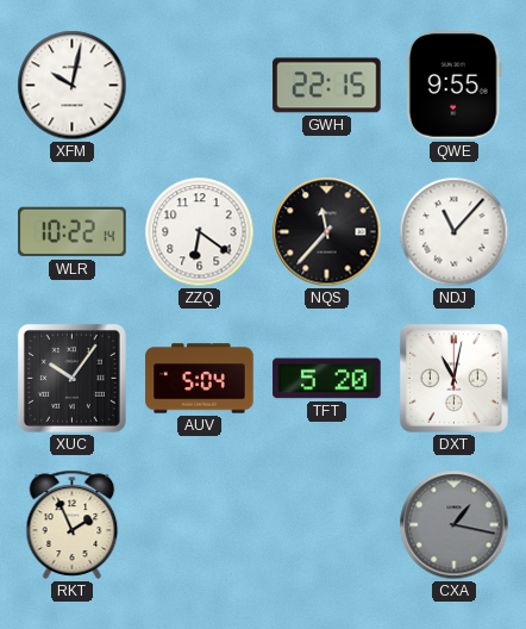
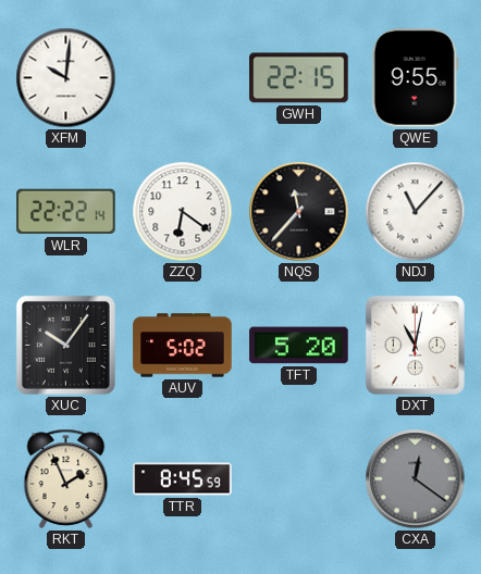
XFM: 10:02 -> 10:01 (66, 78)
WLR: 10:22 -> 22:22 (66, 212)
AUV: 5:04 -> 5:02 (183, 346)
TTR: none -> 8:45 (183, 479)
CXA: 1:17 -> 12:21 (416, 479)
